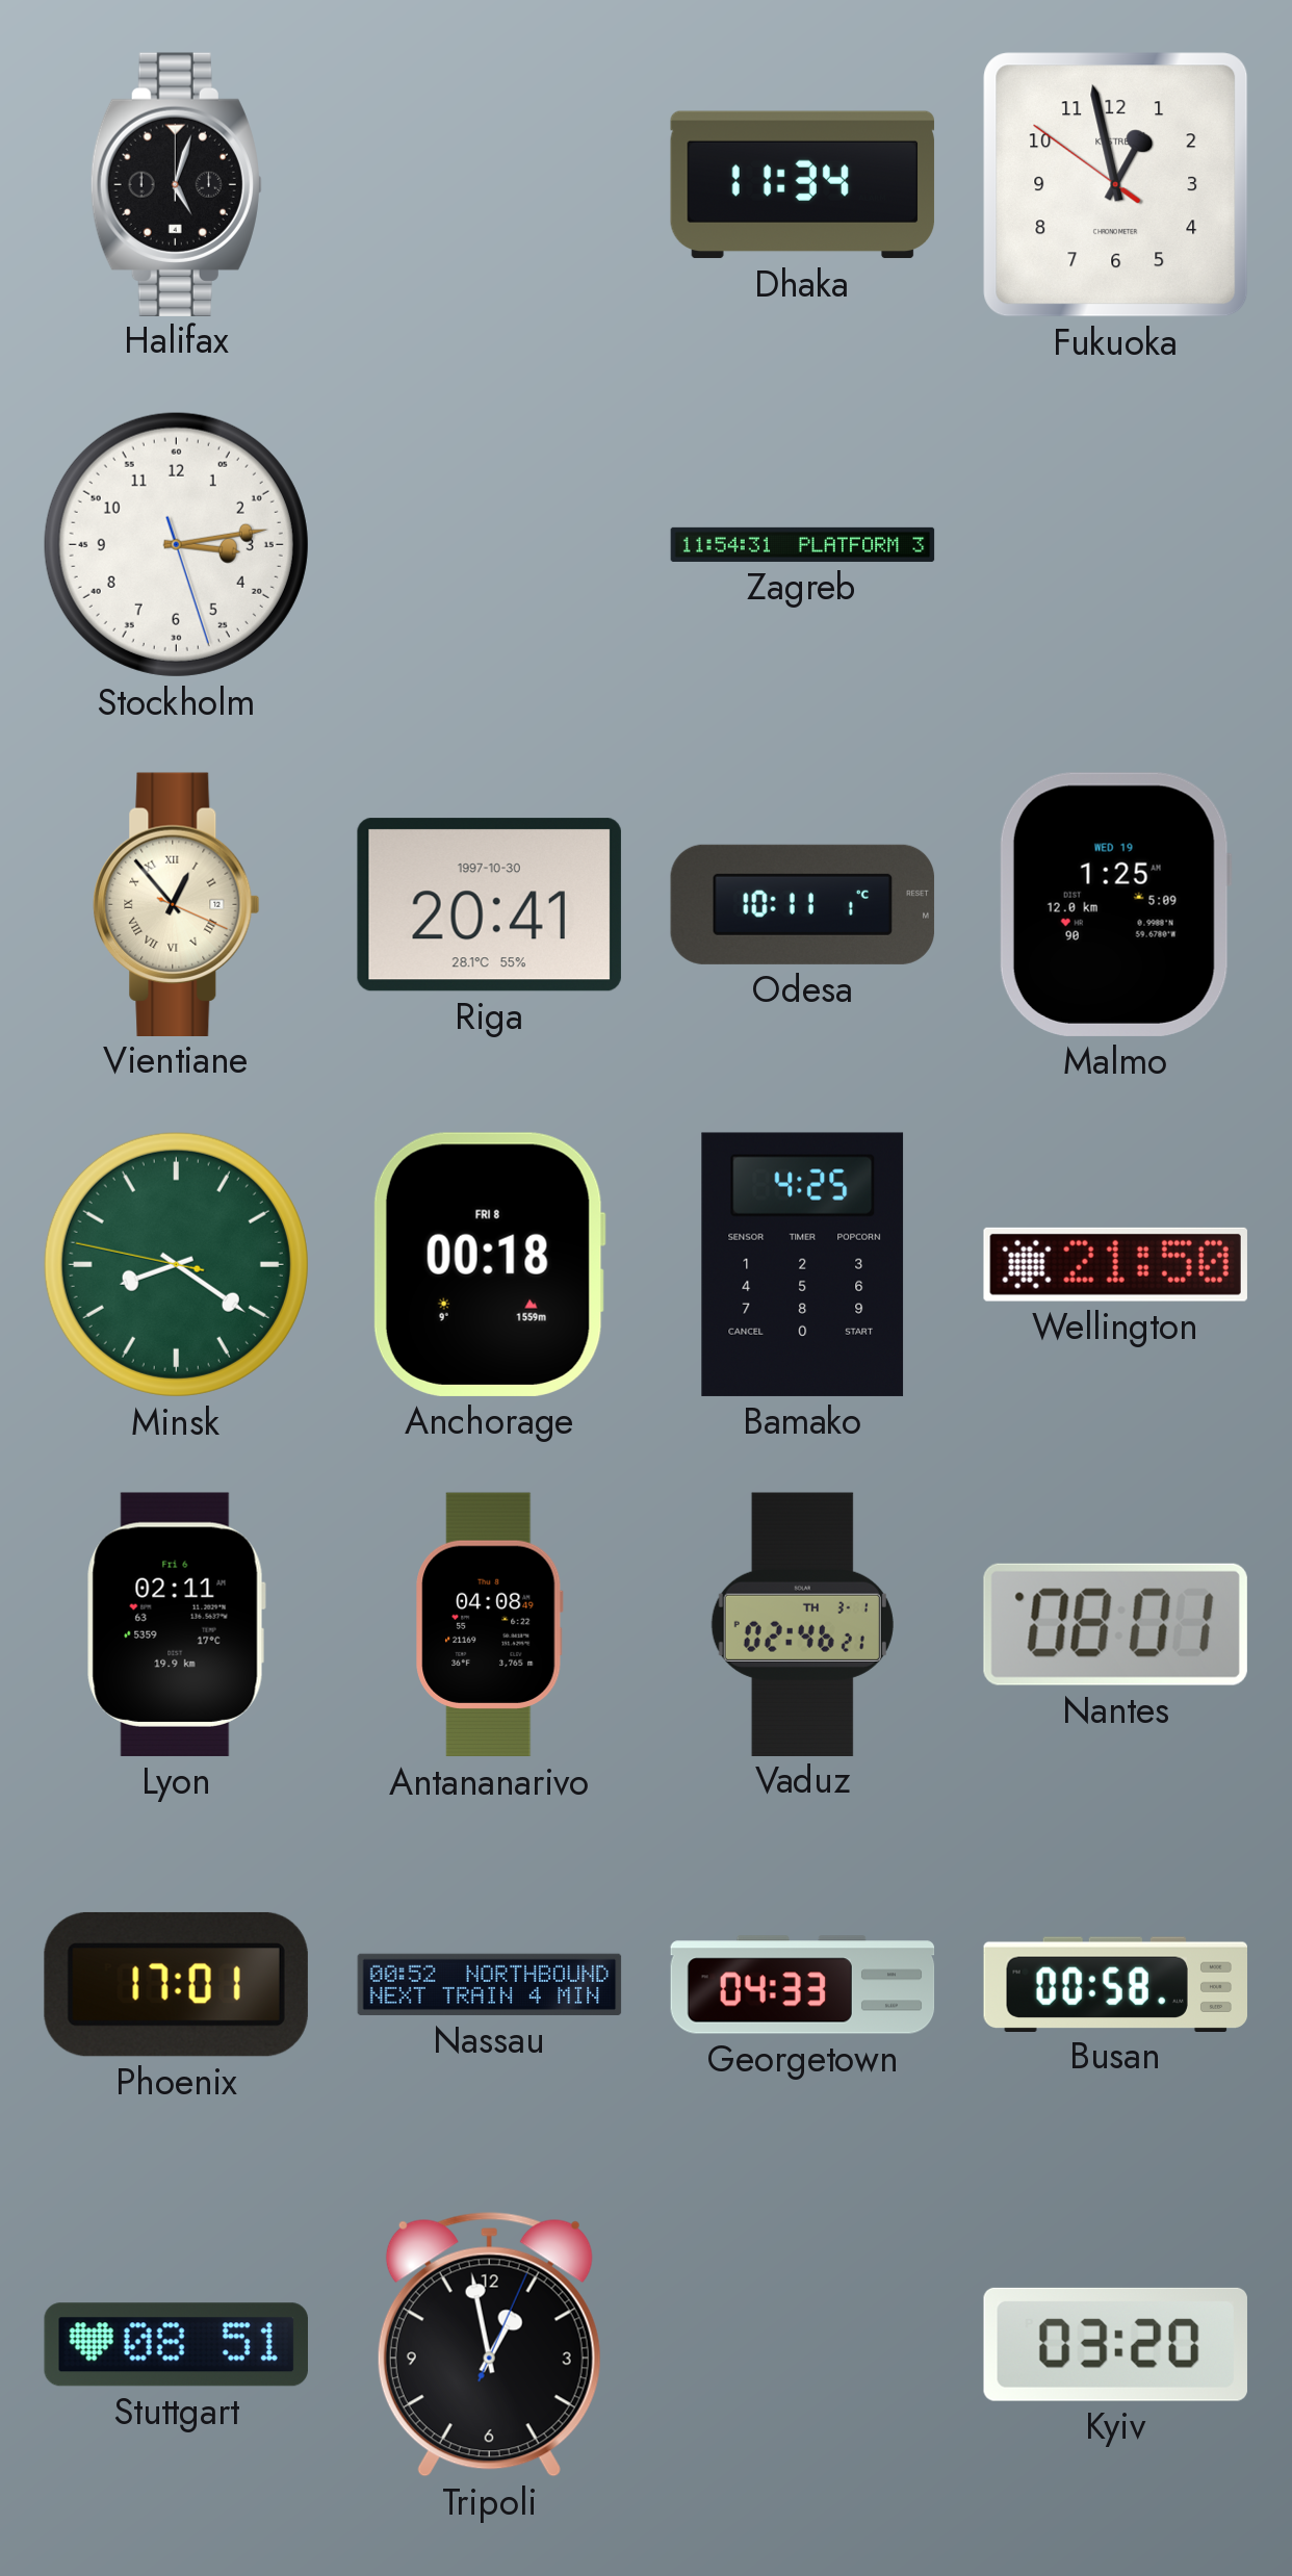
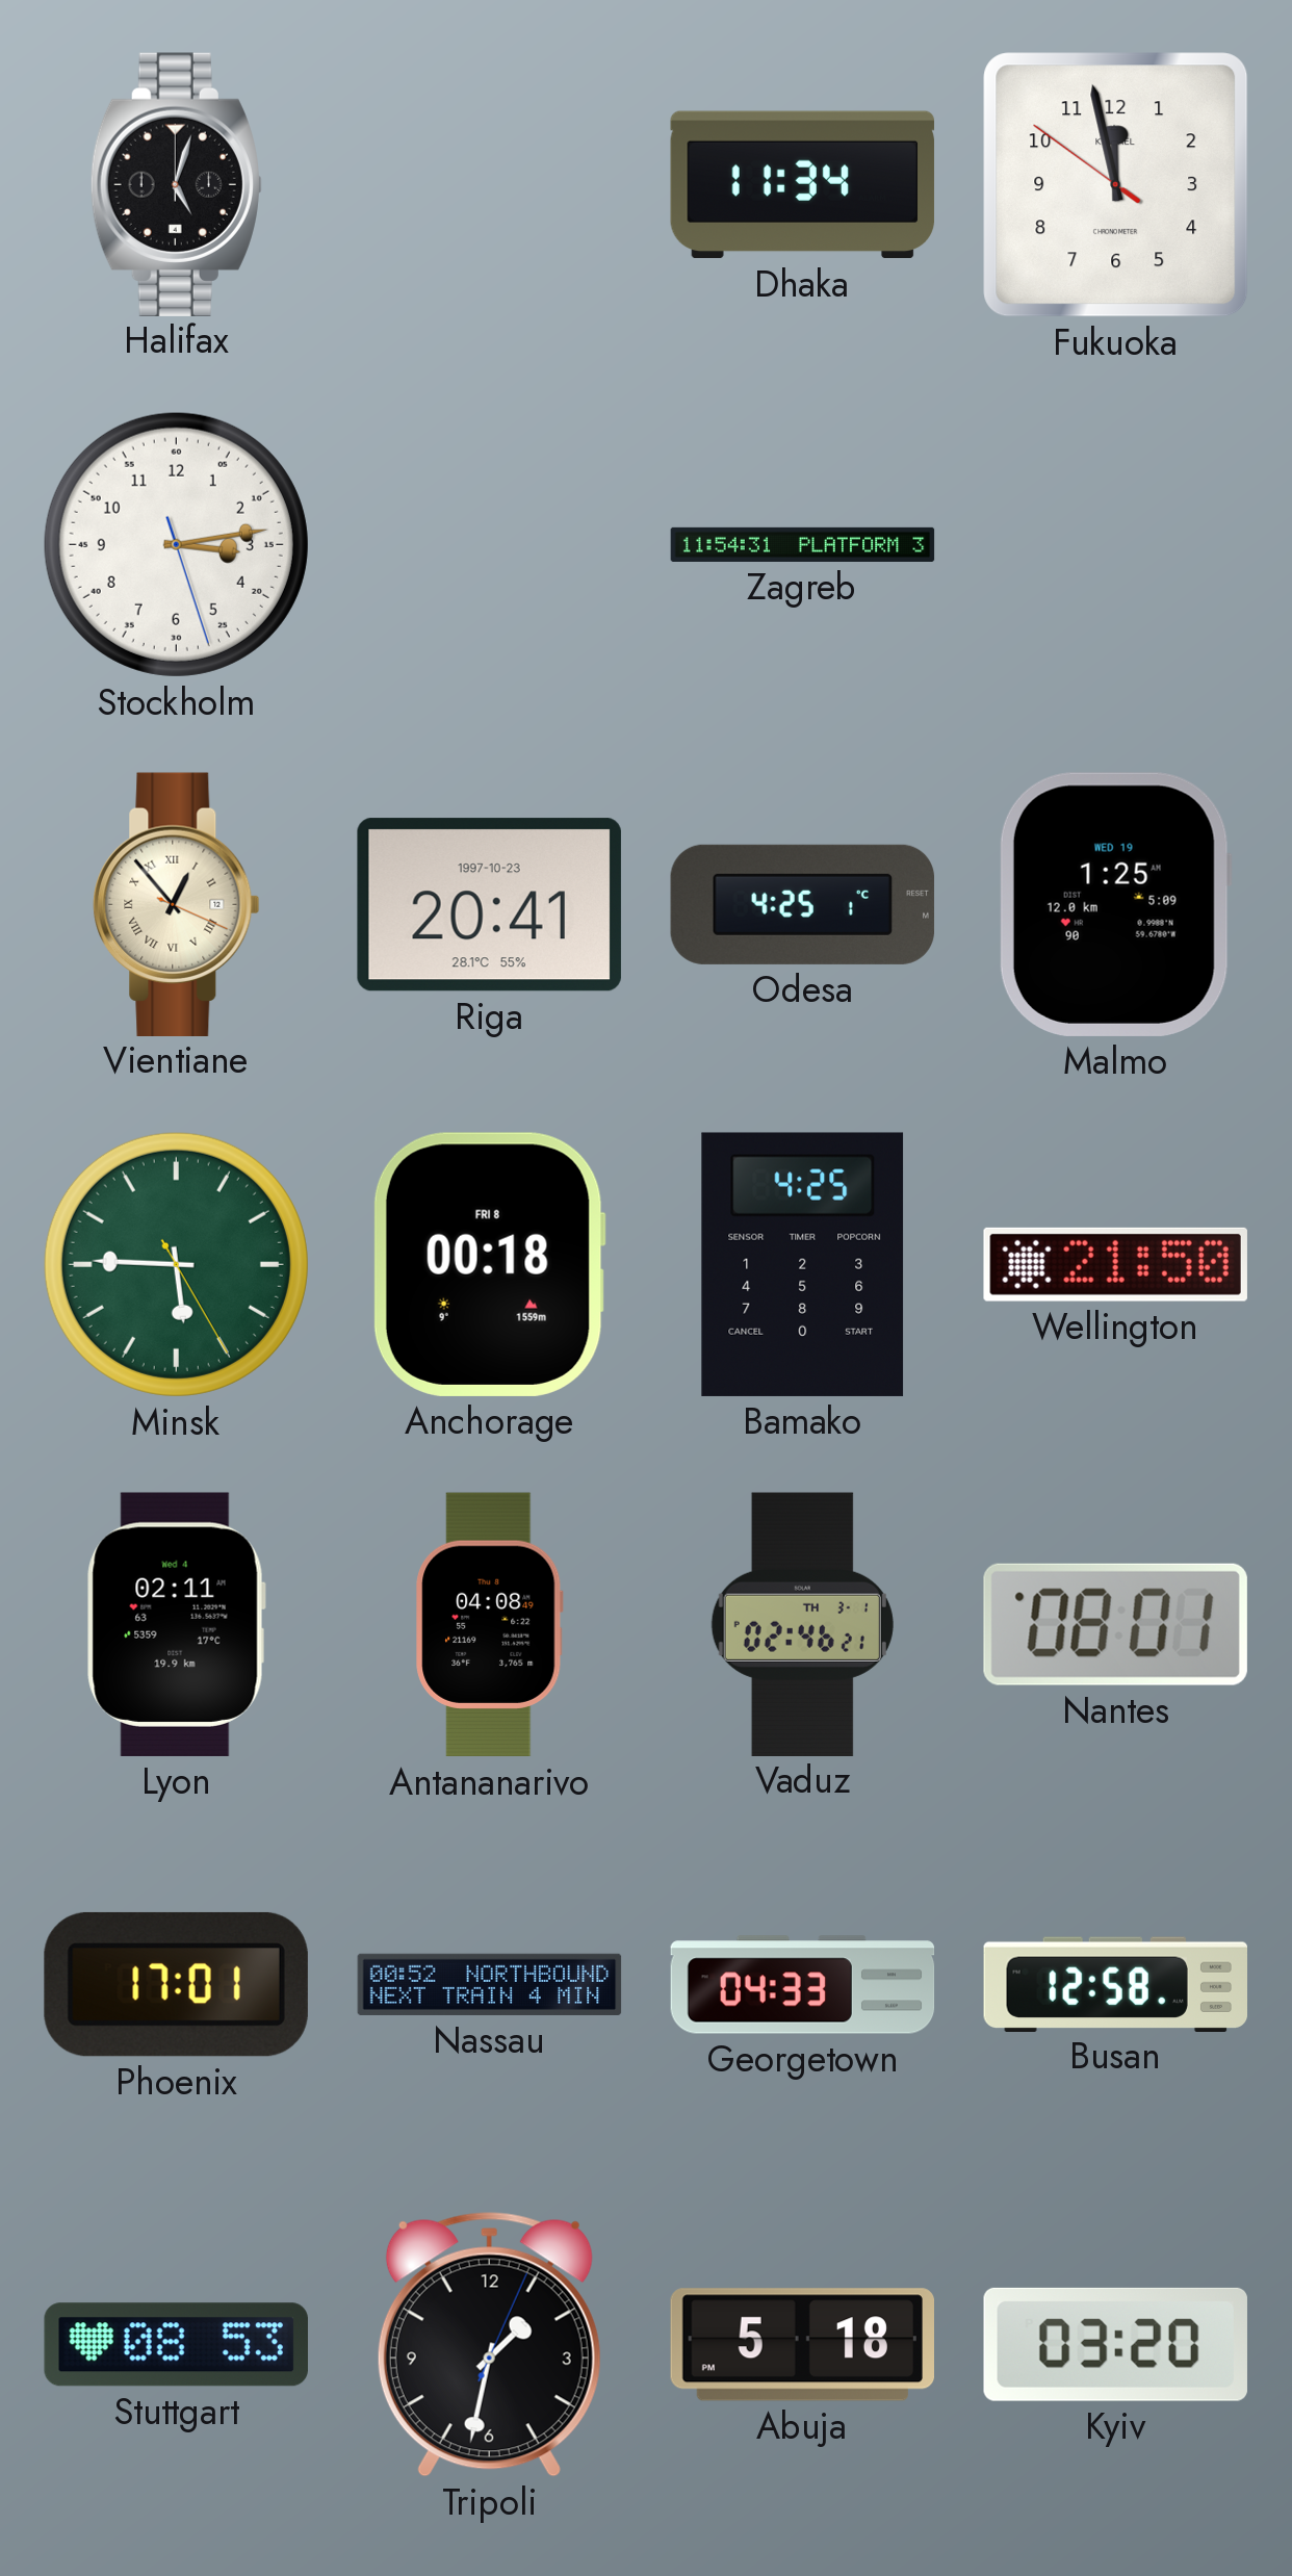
Fukuoka: 12:57 -> 11:57 (1116, 185)
Riga date: 1997-10-30 -> 1997-10-23 (489, 905)
Odesa: 10:11 -> 4:25 (803, 904)
Minsk: 8:20 -> 5:45 (176, 1264)
Lyon date: Fri 6 -> Wed 4 (176, 1624)
Busan: 00:58 -> 12:58 (1115, 1984)
Stuttgart: 08:51 -> 08:53 (176, 2345)
Tripoli: 12:58 -> 1:32 (489, 2345)
Abuja: none -> 5:18 (802, 2345)
